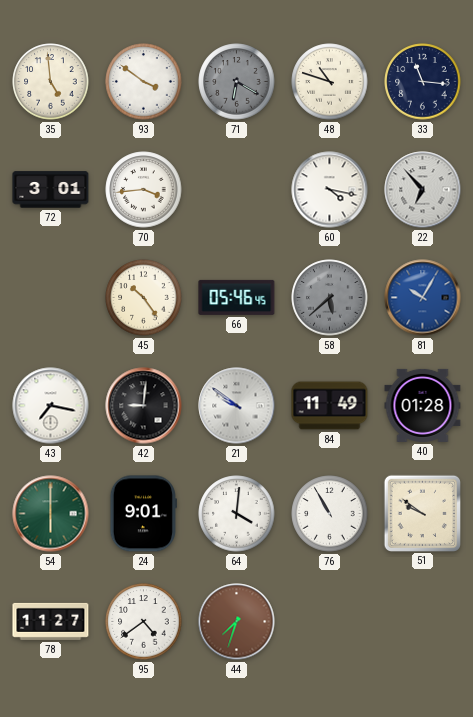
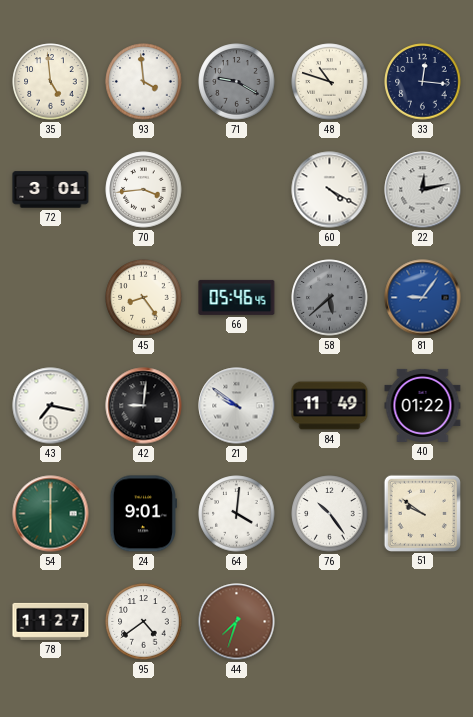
93: 3:51 -> 3:59 (144, 82)
71: 6:20 -> 9:20 (237, 82)
33: 11:16 -> 12:16 (423, 82)
60: 4:17 -> 4:20 (330, 190)
22: 6:53 -> 12:13 (423, 190)
45: 10:24 -> 8:24 (144, 298)
81: 10:05 -> 9:06 (423, 298)
40: 01:28 -> 01:22 (423, 405)
76: 10:55 -> 10:24 (330, 514)
